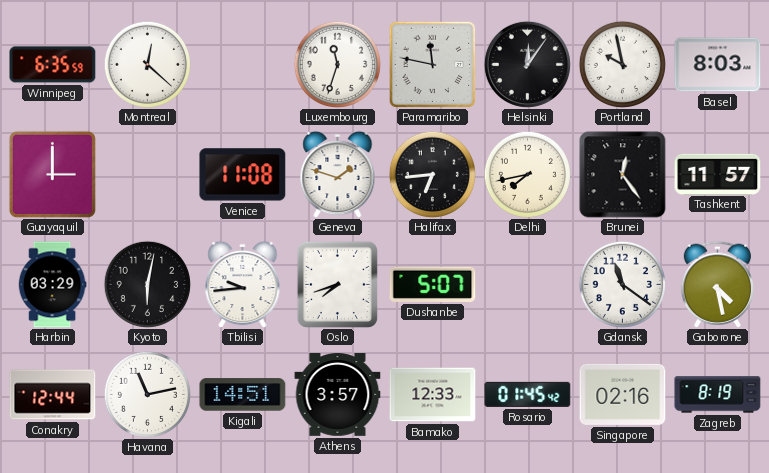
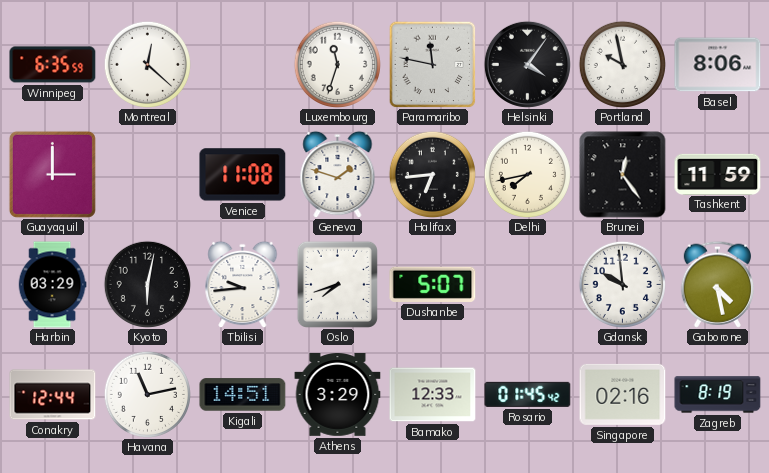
Helsinki: 12:06 -> 4:06 (527, 64)
Basel: 8:03 -> 8:06 (718, 65)
Tashkent: 11:57 -> 11:59 (718, 174)
Gdansk: 11:21 -> 9:59 (622, 284)
Athens: 3:57 -> 3:29 (338, 395)
